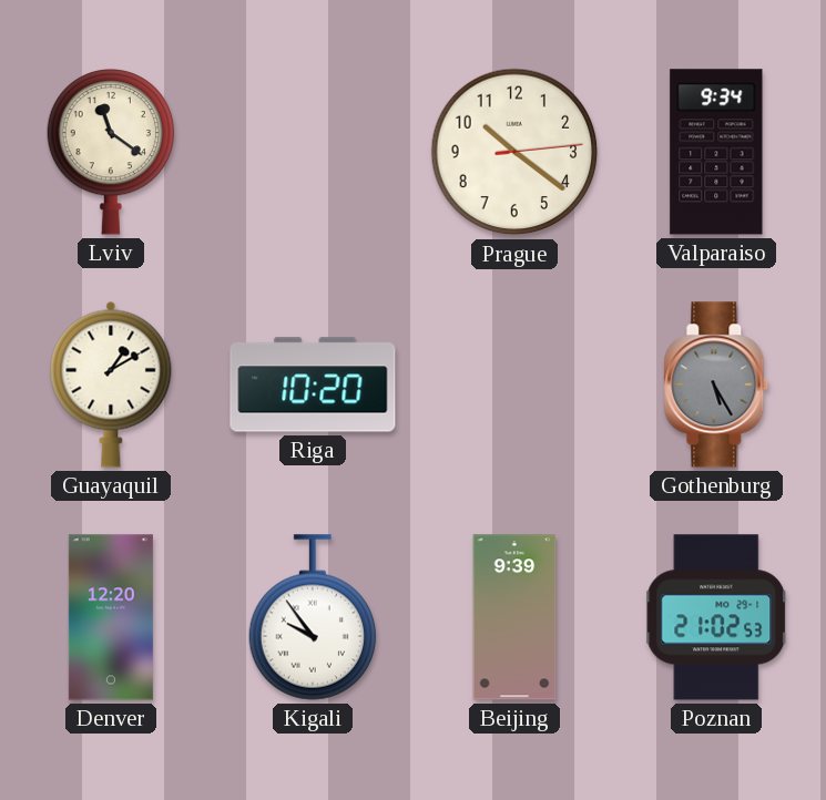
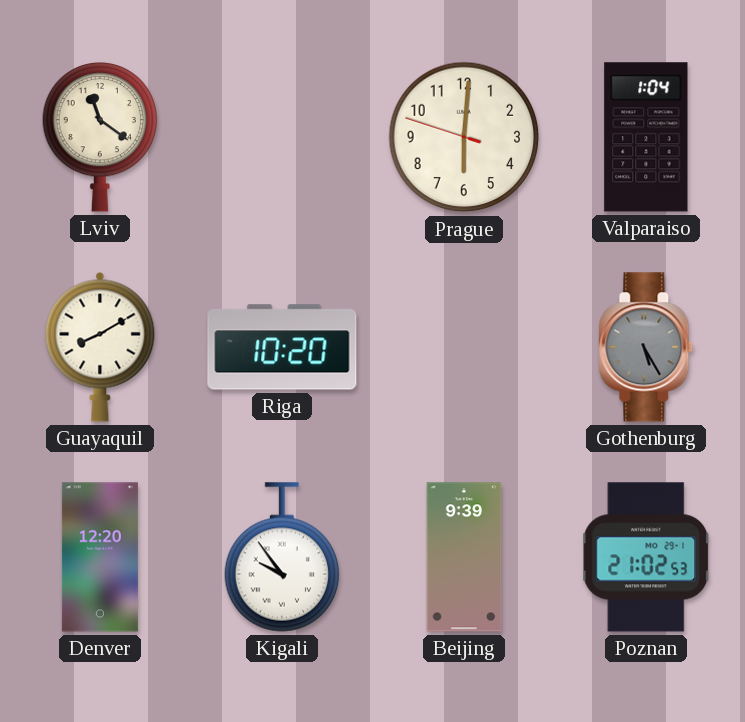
Prague: 10:21 -> 6:00 (464, 137)
Valparaiso: 9:34 -> 1:04 (646, 137)
Guayaquil: 1:10 -> 8:10 (100, 347)
